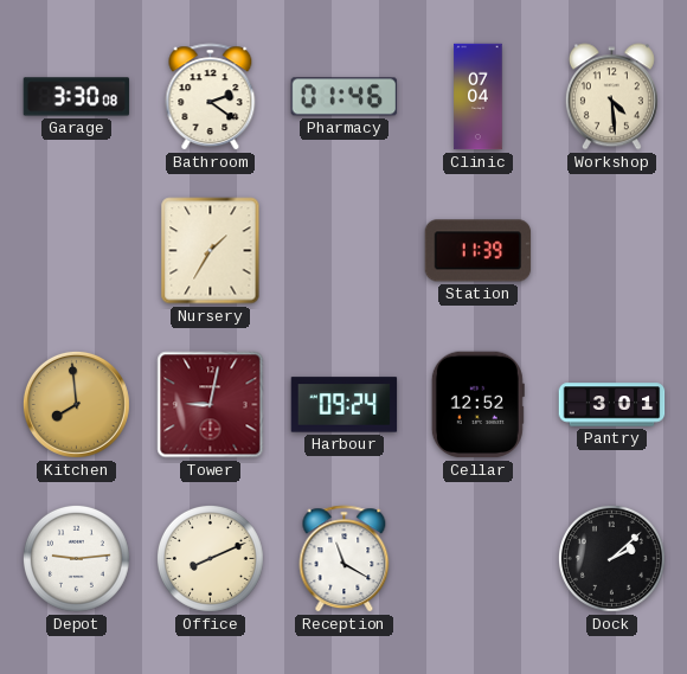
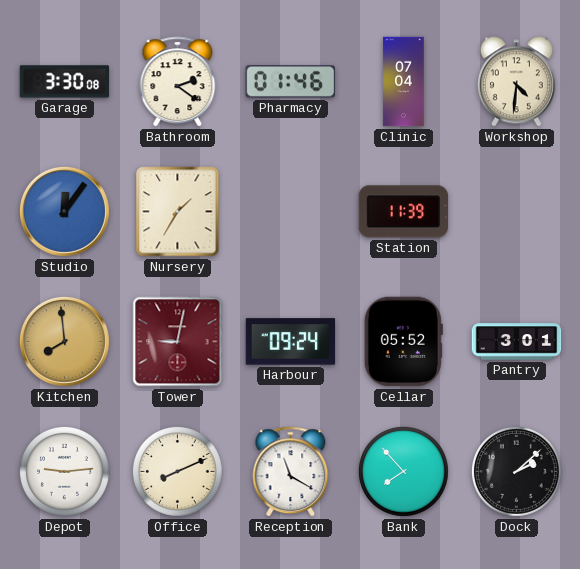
Workshop: 4:29 -> 4:31 (516, 82)
Studio: none -> 12:06 (64, 211)
Cellar: 12:52 -> 05:52 (403, 342)
Bank: none -> 7:53 (403, 471)
